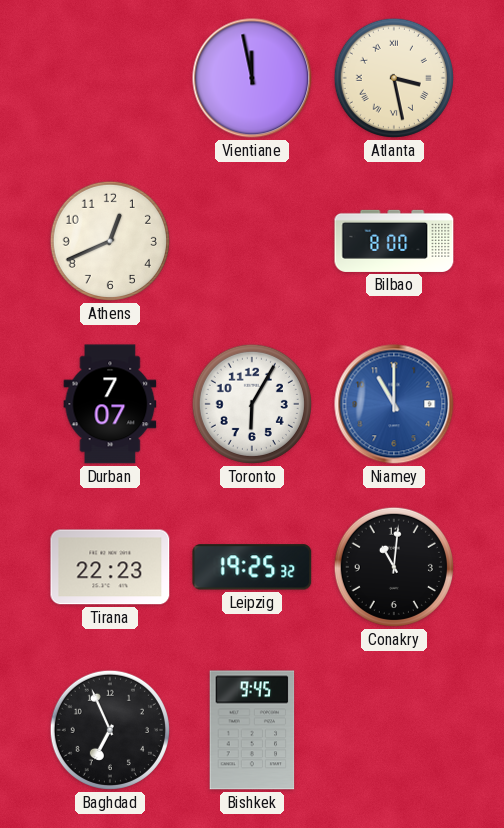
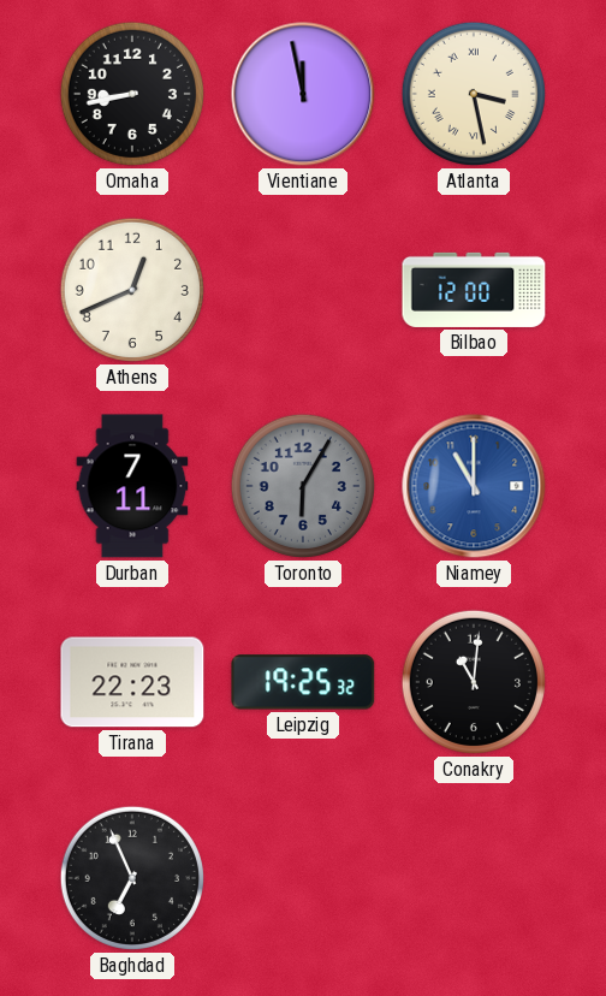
Omaha: none -> 8:43 (132, 94)
Bilbao: 8:00 -> 12:00 (474, 290)
Durban: 7:07 -> 7:11 (132, 486)
Toronto dial: white -> grey (303, 486)
Bishkek: 9:45 -> none (252, 730)
